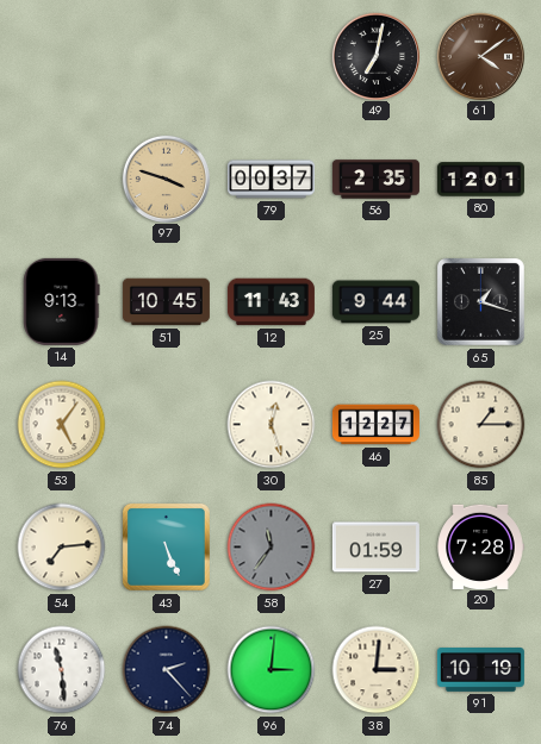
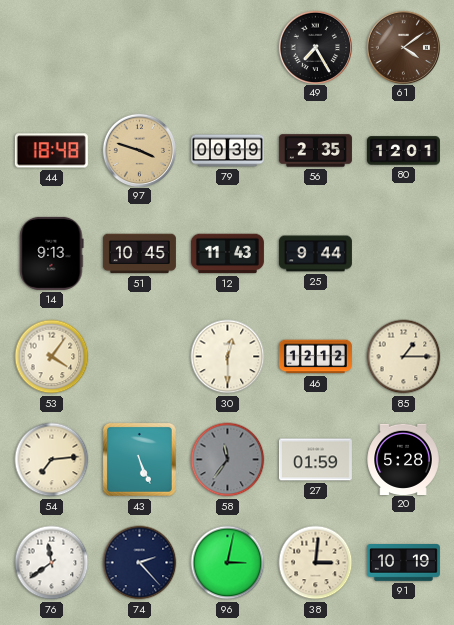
49: 7:02 -> 7:25 (315, 47)
44: none -> 18:48 (51, 151)
79: 00:37 -> 00:39 (227, 151)
65: 1:18 -> none (480, 301)
53: 5:06 -> 4:06 (52, 357)
30: 12:27 -> 12:30 (228, 357)
46: 12:27 -> 12:12 (315, 357)
20: 7:28 -> 5:28 (403, 459)
76: 11:29 -> 11:39 (52, 563)
96: 3:01 -> 3:02 (228, 563)
